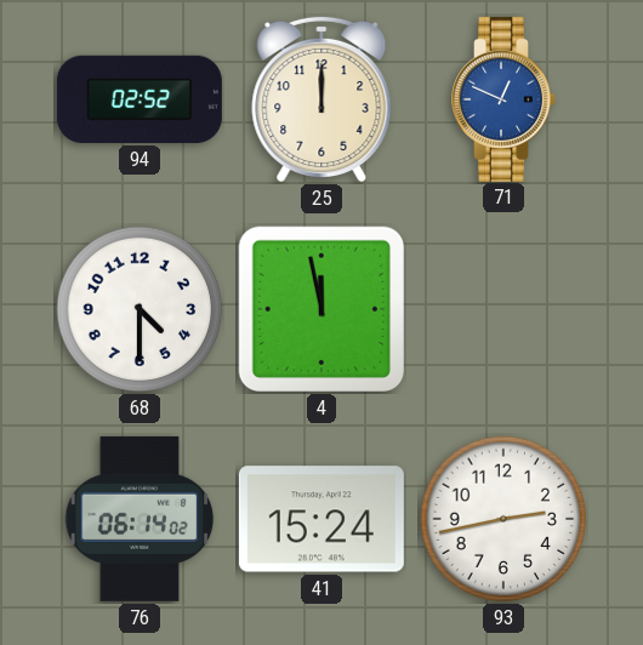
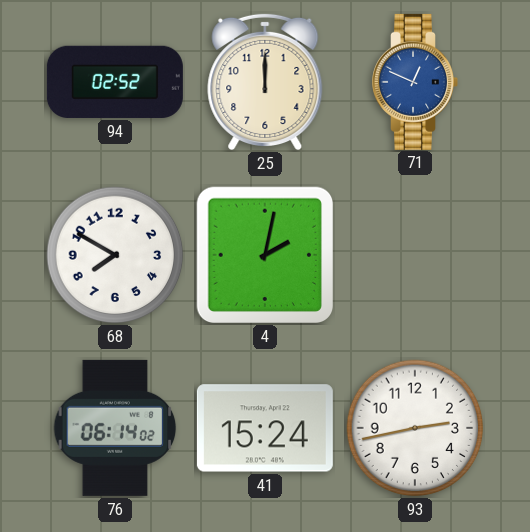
68: 4:30 -> 7:50 (115, 255)
4: 11:58 -> 2:02 (265, 255)
